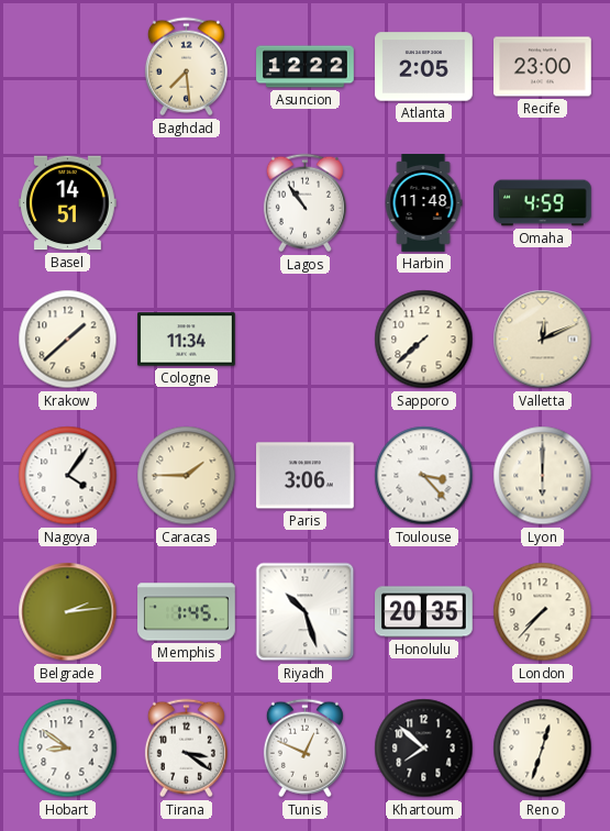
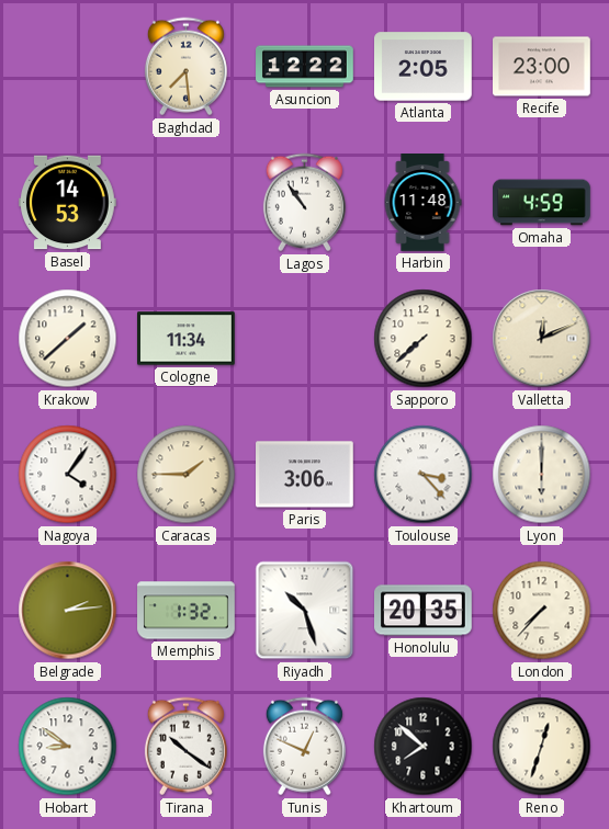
Basel: 14:51 -> 14:53 (68, 203)
Memphis: 1:45 -> 1:32 (187, 611)
Tirana: 3:21 -> 10:21 (185, 747)
